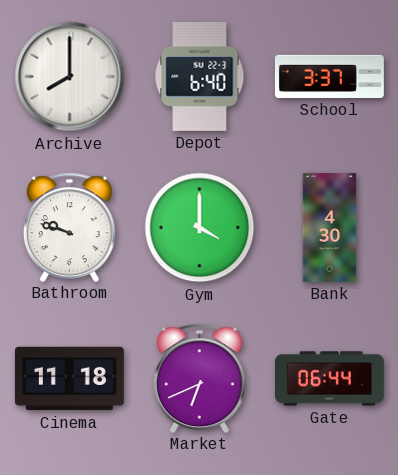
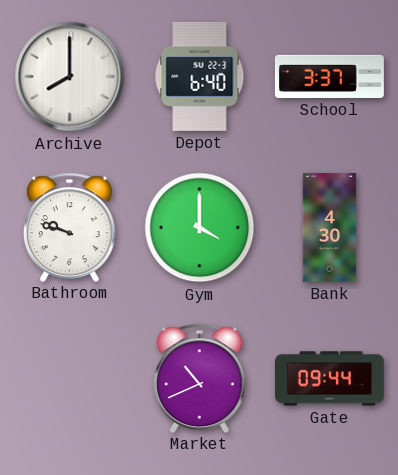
Cinema: 11:18 -> none (69, 379)
Market: 6:41 -> 10:41 (200, 378)
Gate: 06:44 -> 09:44 (329, 379)
